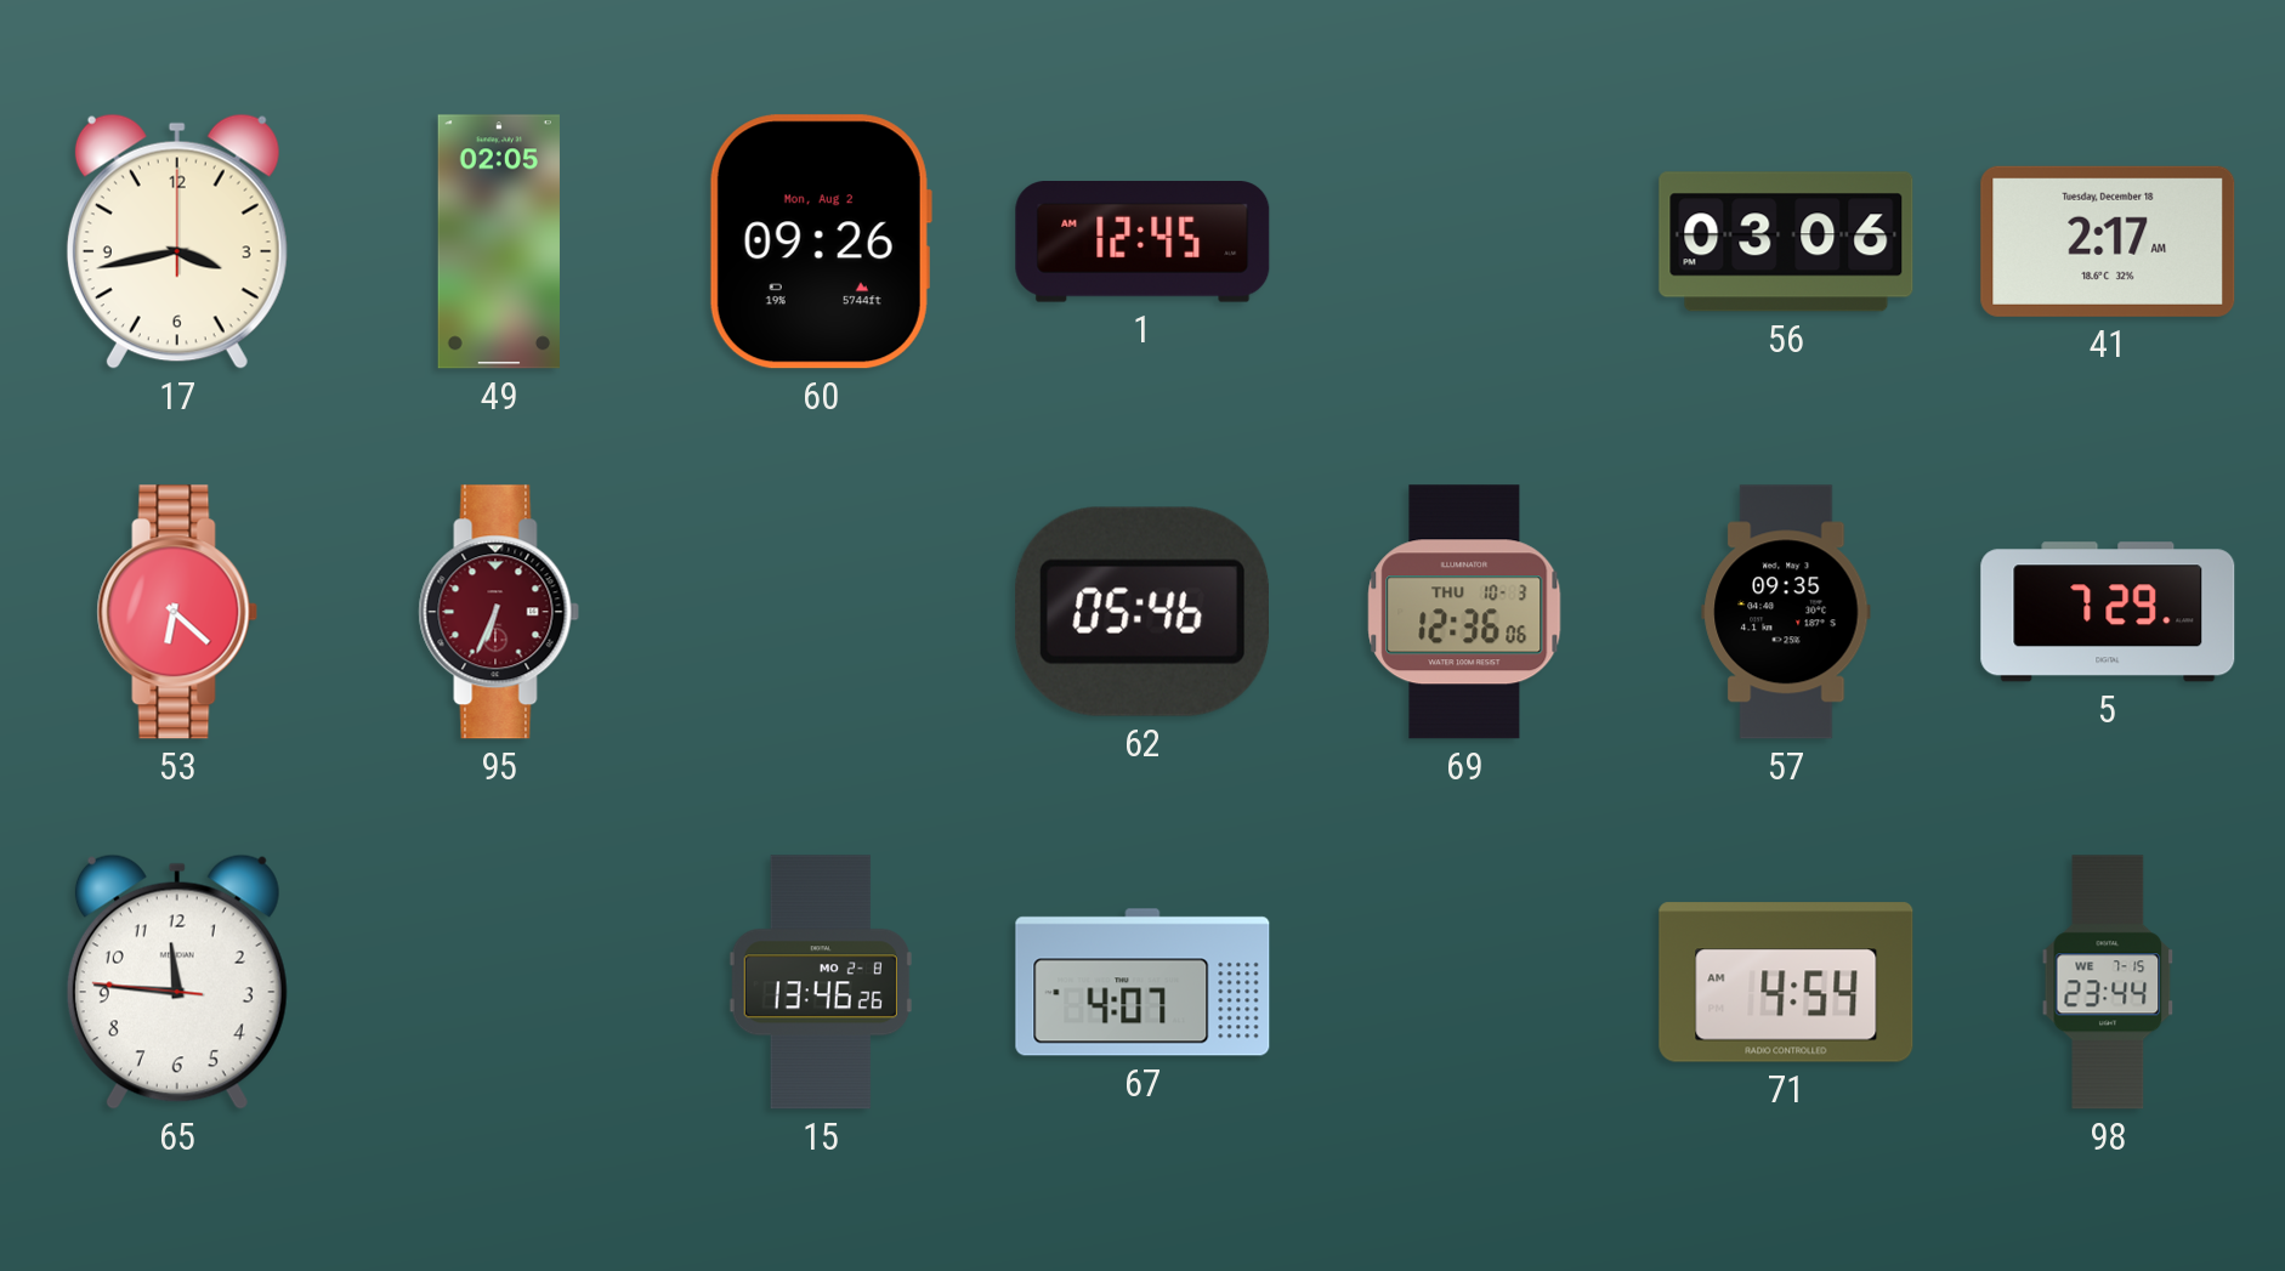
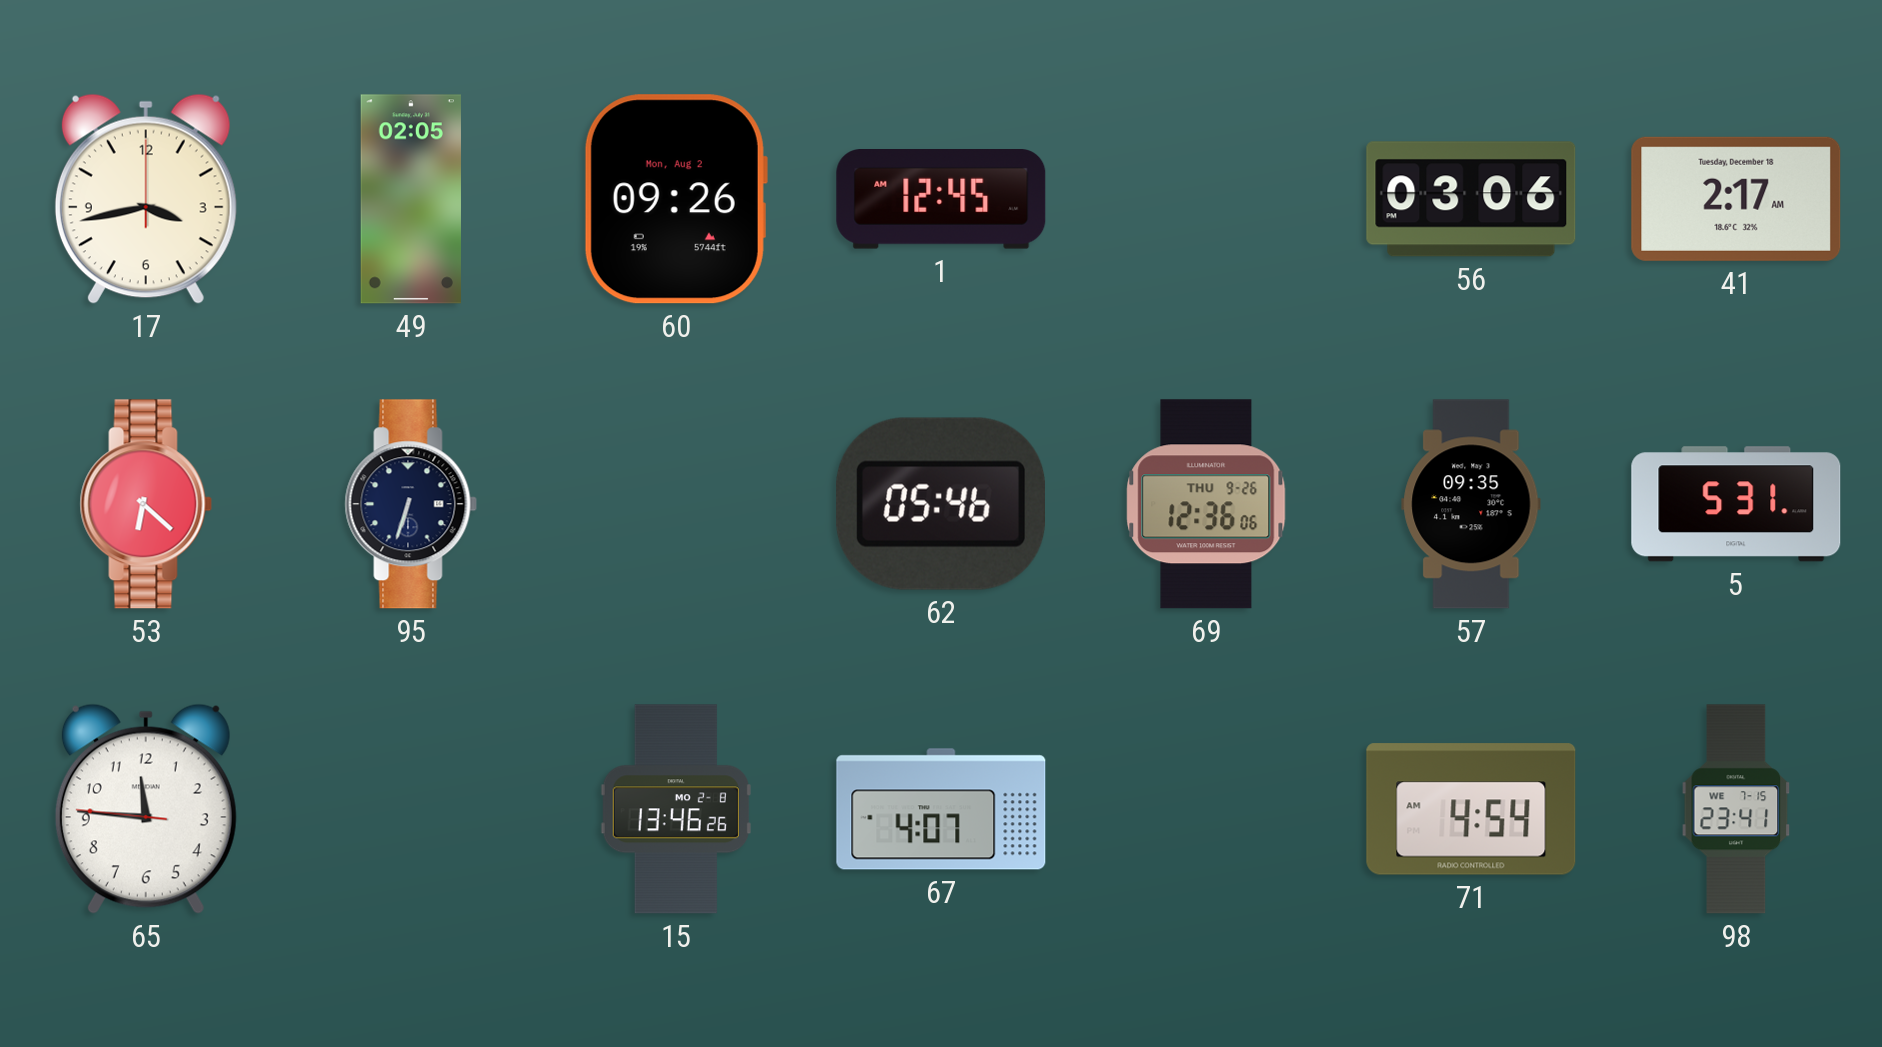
95: 6:34 -> 6:33 (411, 504)
95 dial: burgundy -> navy (411, 504)
69 date: THU 10-3 -> THU 9-26 (1206, 504)
5: 7:29 -> 5:31 (1736, 504)
98: 23:44 -> 23:41 (1736, 809)
